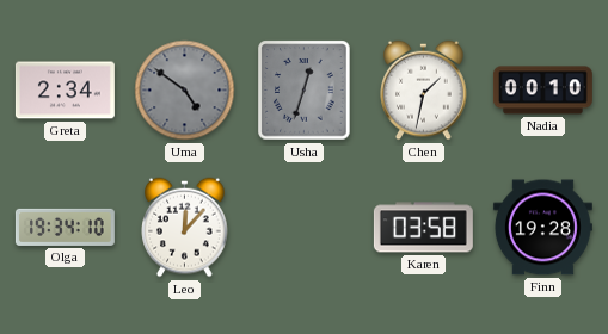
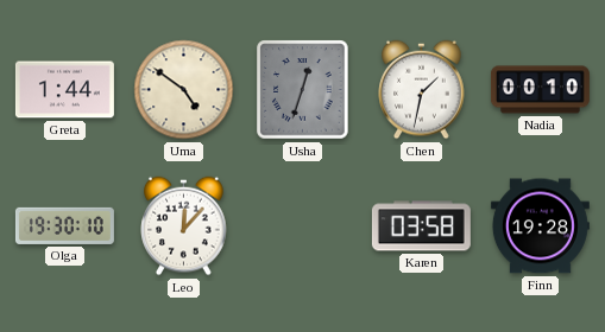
Greta: 2:34 -> 1:44 (64, 90)
Uma dial: grey -> cream (184, 90)
Olga: 19:34 -> 19:30 (64, 225)
